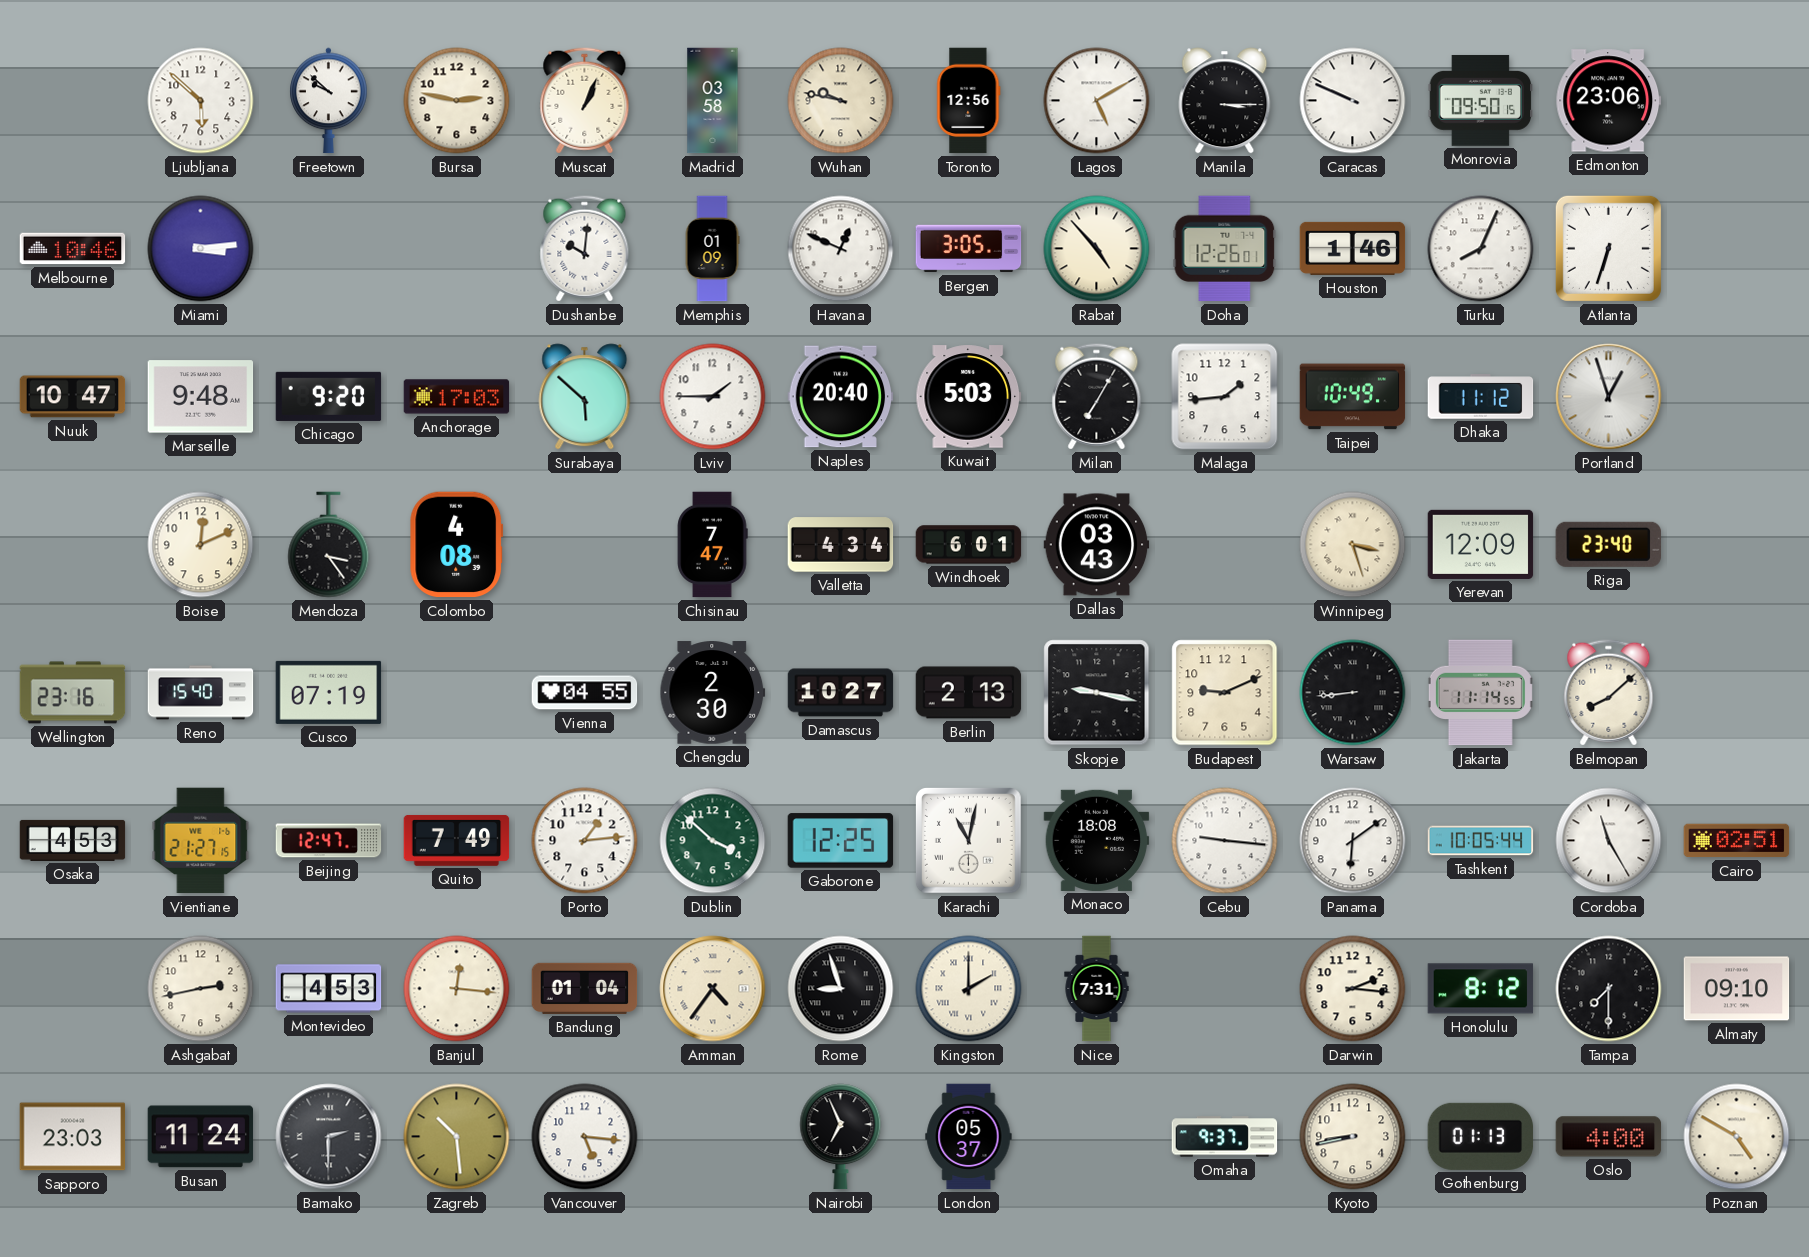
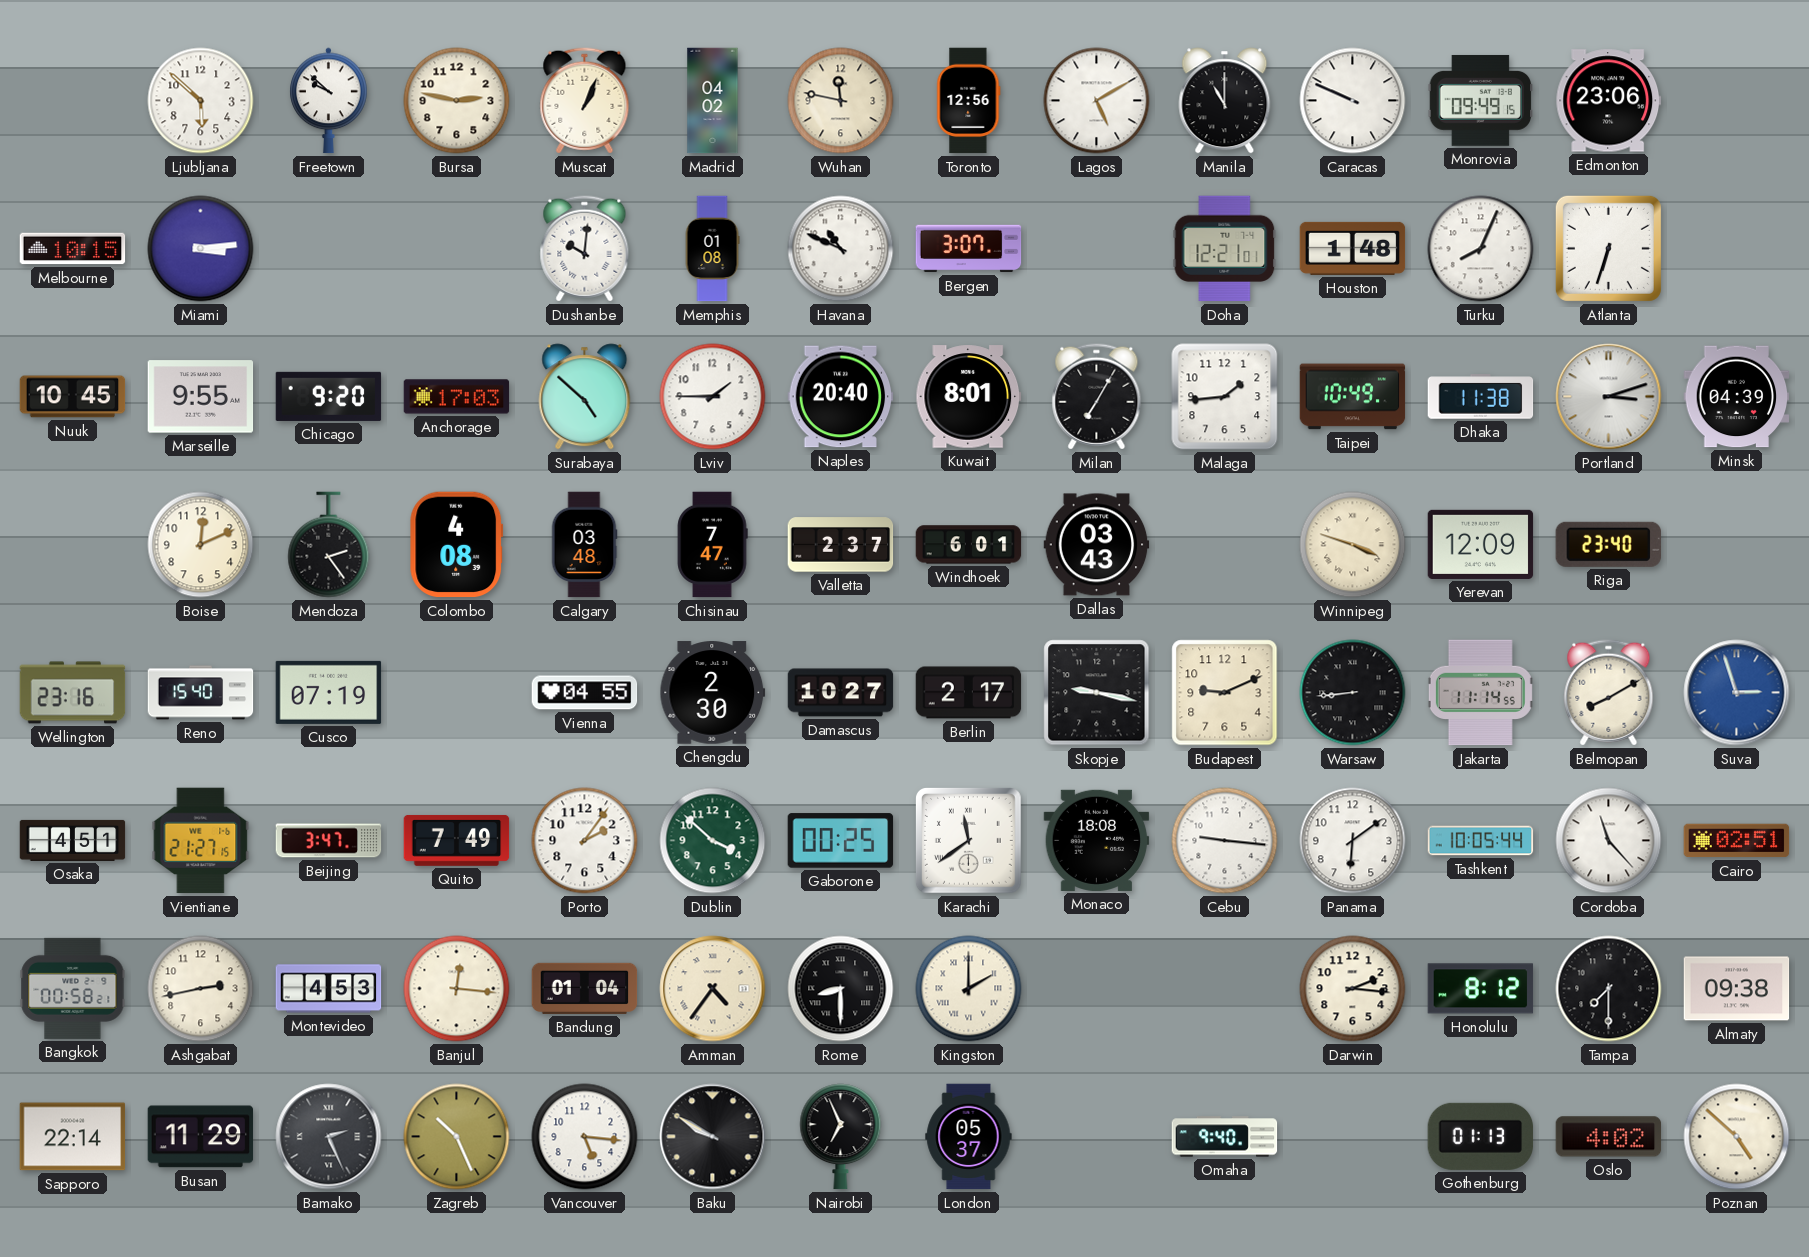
Madrid: 03:58 -> 04:02 (713, 101)
Wuhan: 9:47 -> 11:47 (841, 101)
Manila: 3:15 -> 11:00 (1225, 101)
Monrovia: 09:50 -> 09:49 (1481, 100)
Melbourne: 10:46 -> 10:15 (73, 249)
Memphis: 01:09 -> 01:08 (712, 249)
Havana: 12:49 -> 10:49 (841, 249)
Bergen: 3:05 -> 3:07 (969, 249)
Rabat: 4:53 -> none (1097, 249)
Doha: 12:26 -> 12:21 (1225, 249)
Houston: 1:46 -> 1:48 (1353, 248)
Nuuk: 10:47 -> 10:45 (73, 397)
Marseille: 9:48 -> 9:55 (201, 397)
Surabaya: 5:52 -> 4:52 (585, 397)
Kuwait: 5:03 -> 8:01 (969, 397)
Dhaka: 11:12 -> 11:38 (1481, 397)
Portland: 12:57 -> 3:12 (1609, 397)
Minsk: none -> 04:39 (1737, 397)
Mendoza: 3:24 -> 2:24 (329, 545)
Calgary: none -> 03:48 (584, 545)
Valletta: 4:34 -> 2:37 (841, 545)
Winnipeg: 3:27 -> 3:48 (1353, 545)
Berlin: 2:13 -> 2:17 (969, 693)
Belmopan: 8:08 -> 8:10 (1609, 693)
Suva: none -> 2:57 (1737, 693)
Osaka: 4:53 -> 4:51 (73, 840)
Beijing: 12:47 -> 3:47 (329, 841)
Porto: 1:14 -> 2:06 (585, 841)
Gaborone: 12:25 -> 00:25 (841, 841)
Karachi: 11:02 -> 11:39 (968, 840)
Cordoba: 11:25 -> 11:23 (1609, 841)
Bangkok: none -> 00:58 (73, 988)
Rome: 8:57 -> 8:30 (841, 989)
Nice: 7:31 -> none (1097, 989)
Almaty: 09:10 -> 09:38 (1737, 989)
Sapporo: 23:03 -> 22:14 (73, 1137)
Busan: 11:24 -> 11:29 (201, 1137)
Bamako: 2:30 -> 2:26 (329, 1137)
Zagreb: 10:29 -> 10:26 (457, 1137)
Baku: none -> 9:50 (713, 1137)
Omaha: 9:37 -> 9:40 (1225, 1137)
Kyoto: 8:43 -> none (1353, 1137)
Oslo: 4:00 -> 4:02 (1609, 1137)
Poznan: 4:50 -> 4:52 (1737, 1137)
